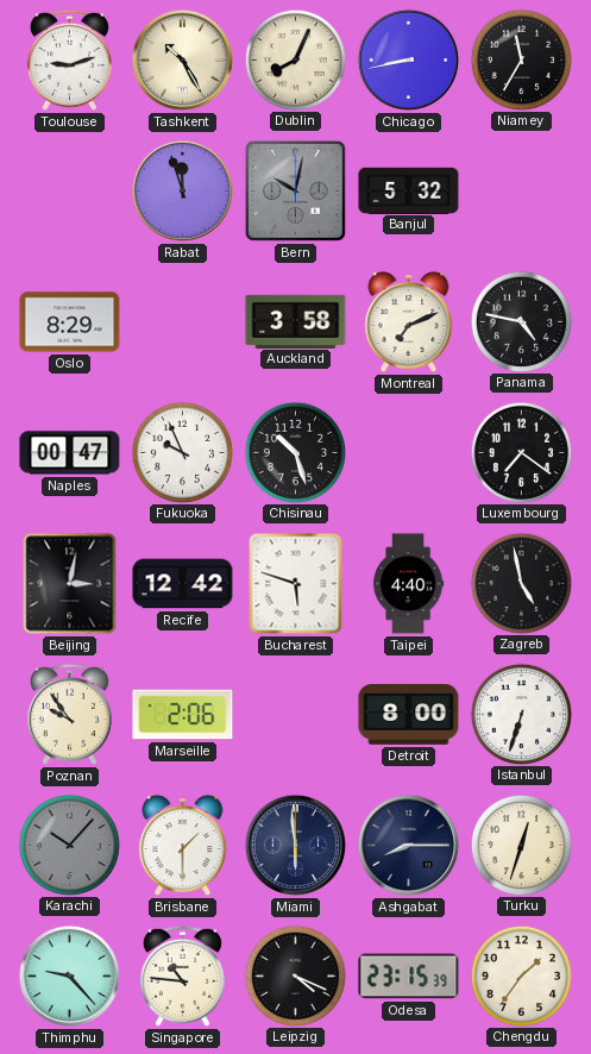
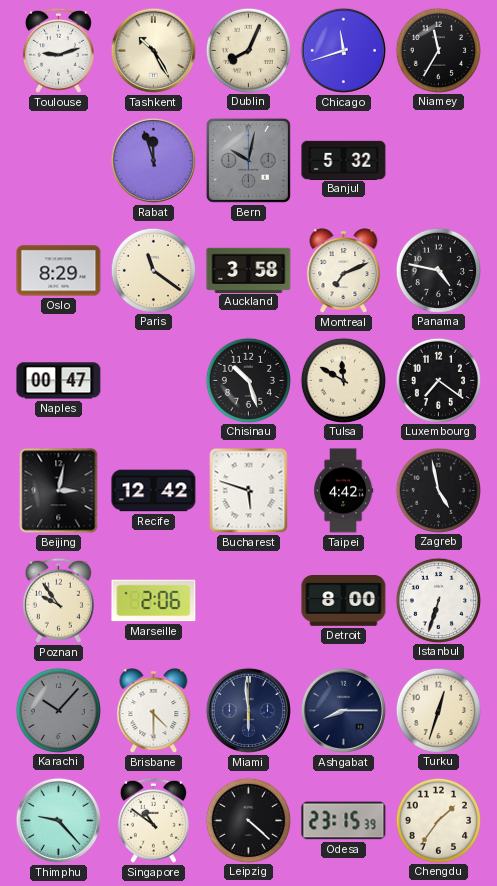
Chicago: 8:43 -> 11:42 (343, 50)
Paris: none -> 11:21 (153, 270)
Fukuoka: 9:56 -> none (182, 452)
Tulsa: none -> 11:50 (343, 380)
Taipei: 4:40 -> 4:42 (343, 491)
Brisbane: 1:30 -> 4:30 (154, 711)
Singapore: 10:46 -> 10:51 (153, 820)
Leipzig: 4:19 -> 4:22 (248, 820)
